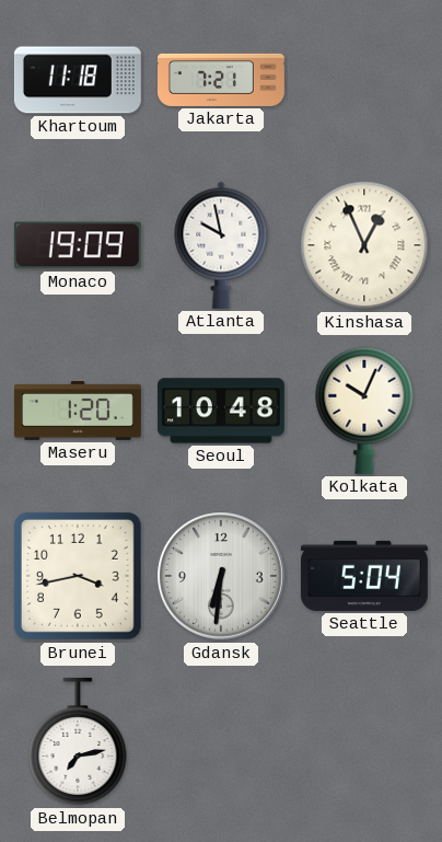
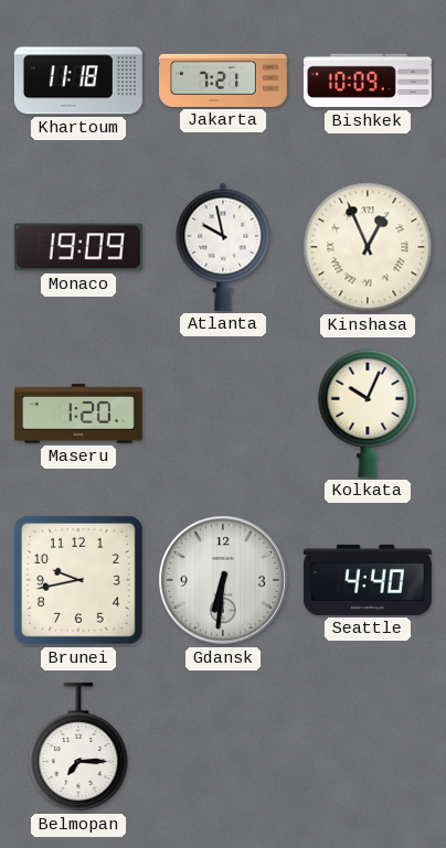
Bishkek: none -> 10:09 (368, 80)
Seoul: 10:48 -> none (221, 411)
Brunei: 3:43 -> 9:43 (78, 580)
Seattle: 5:04 -> 4:40 (368, 580)
Belmopan: 7:13 -> 7:15 (78, 747)
